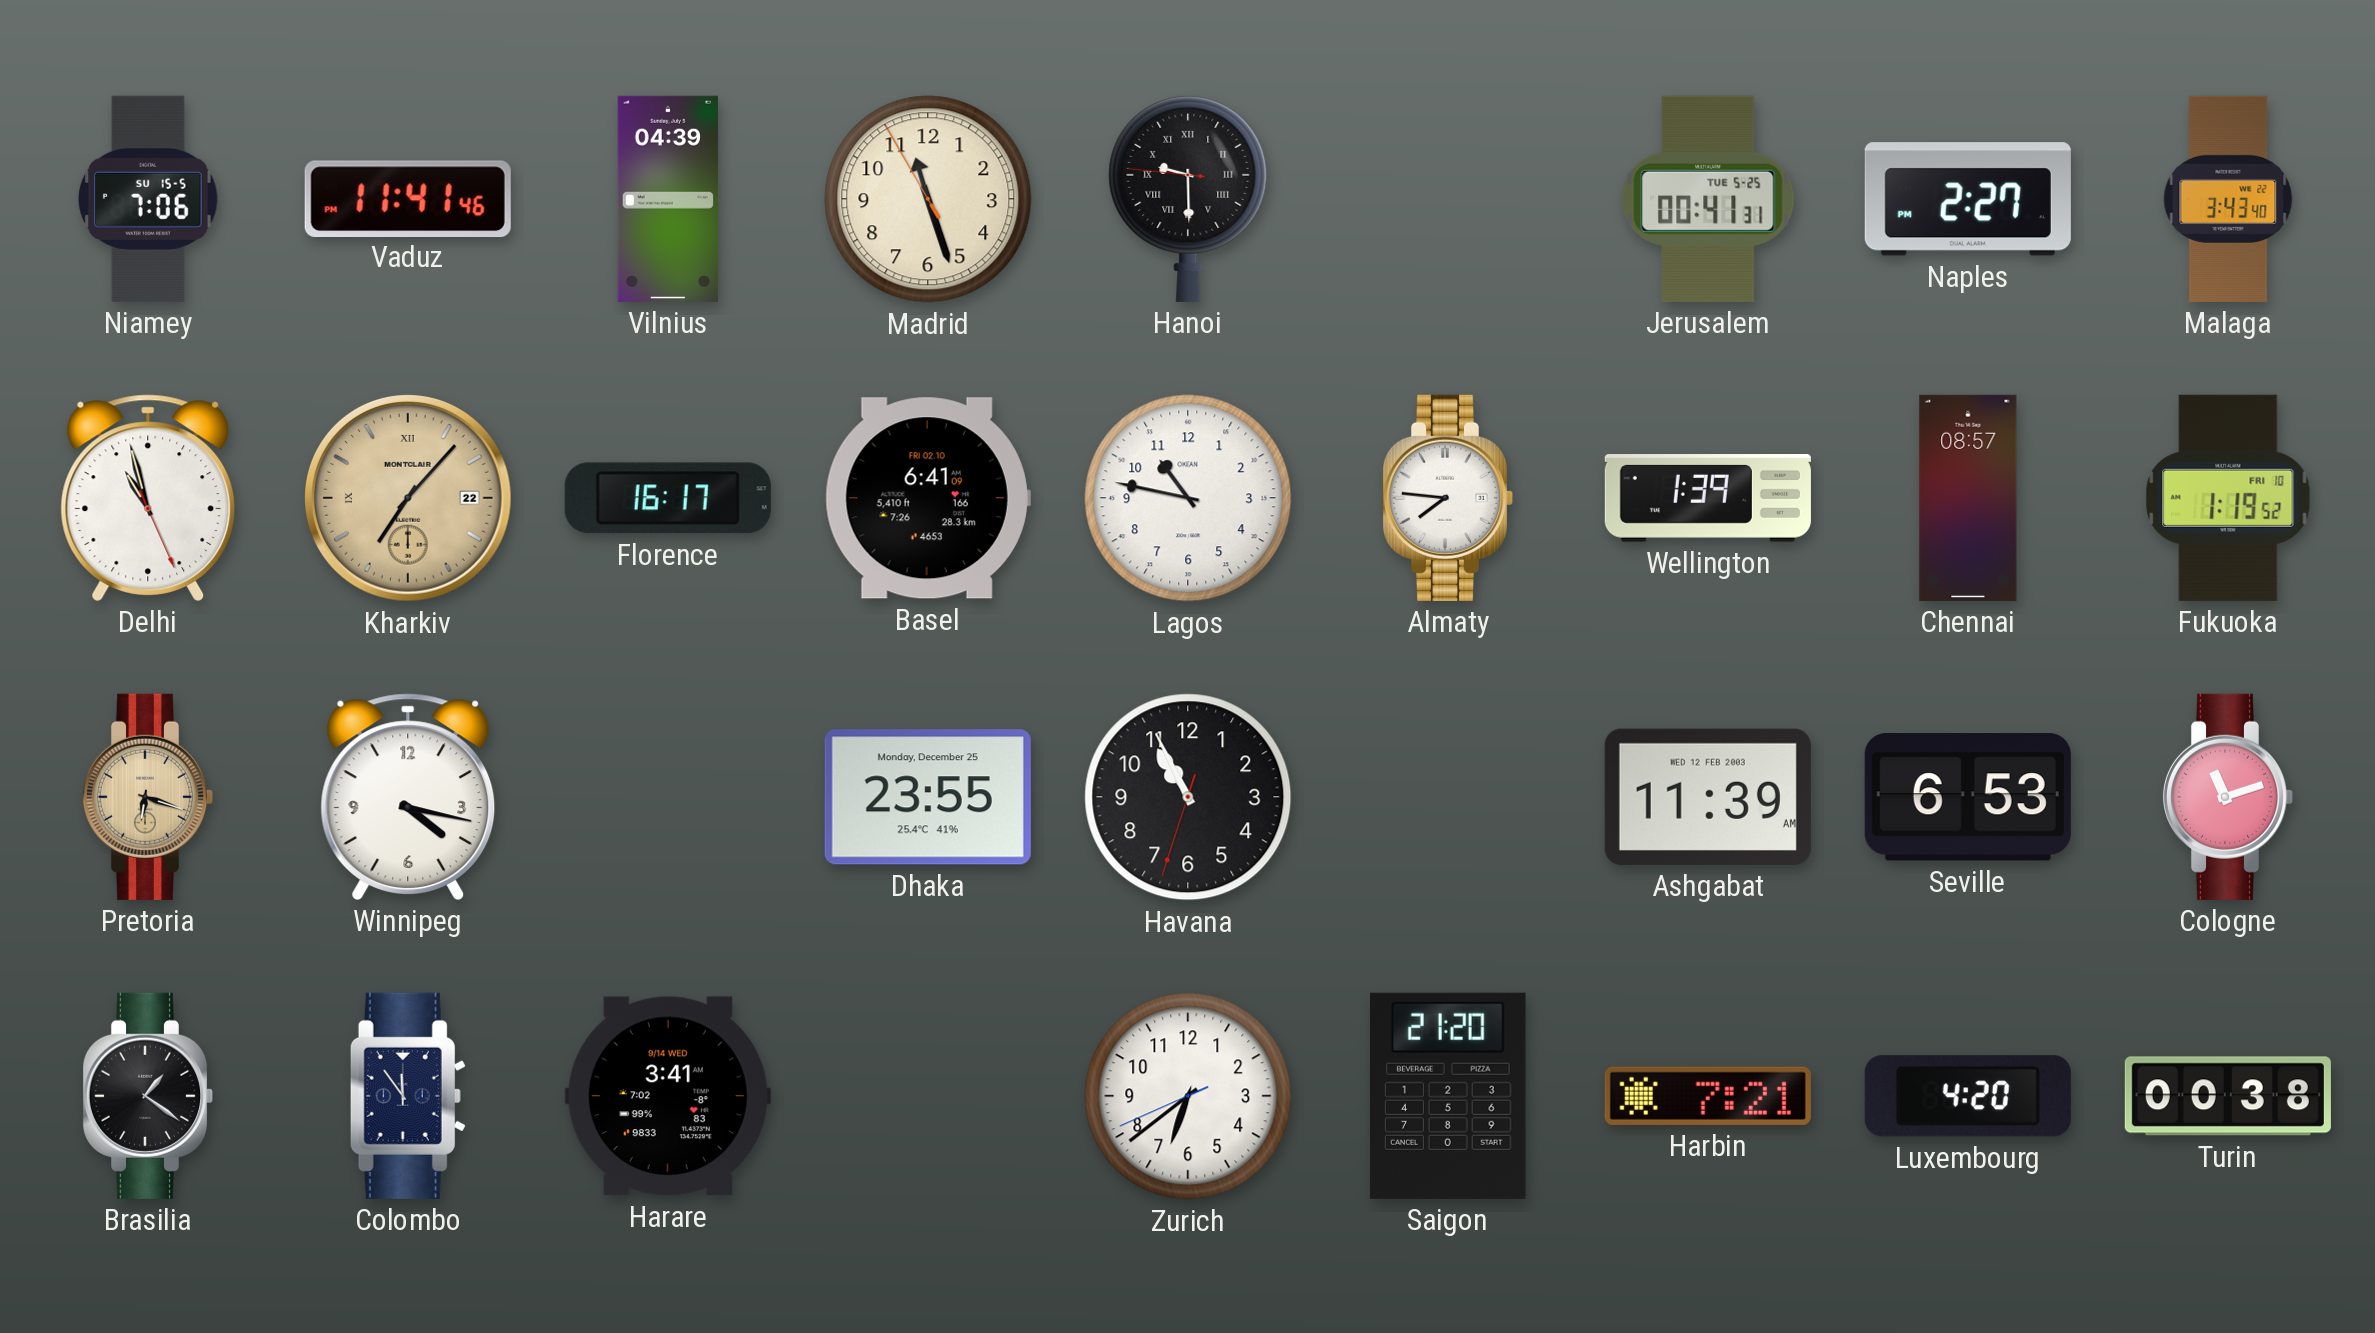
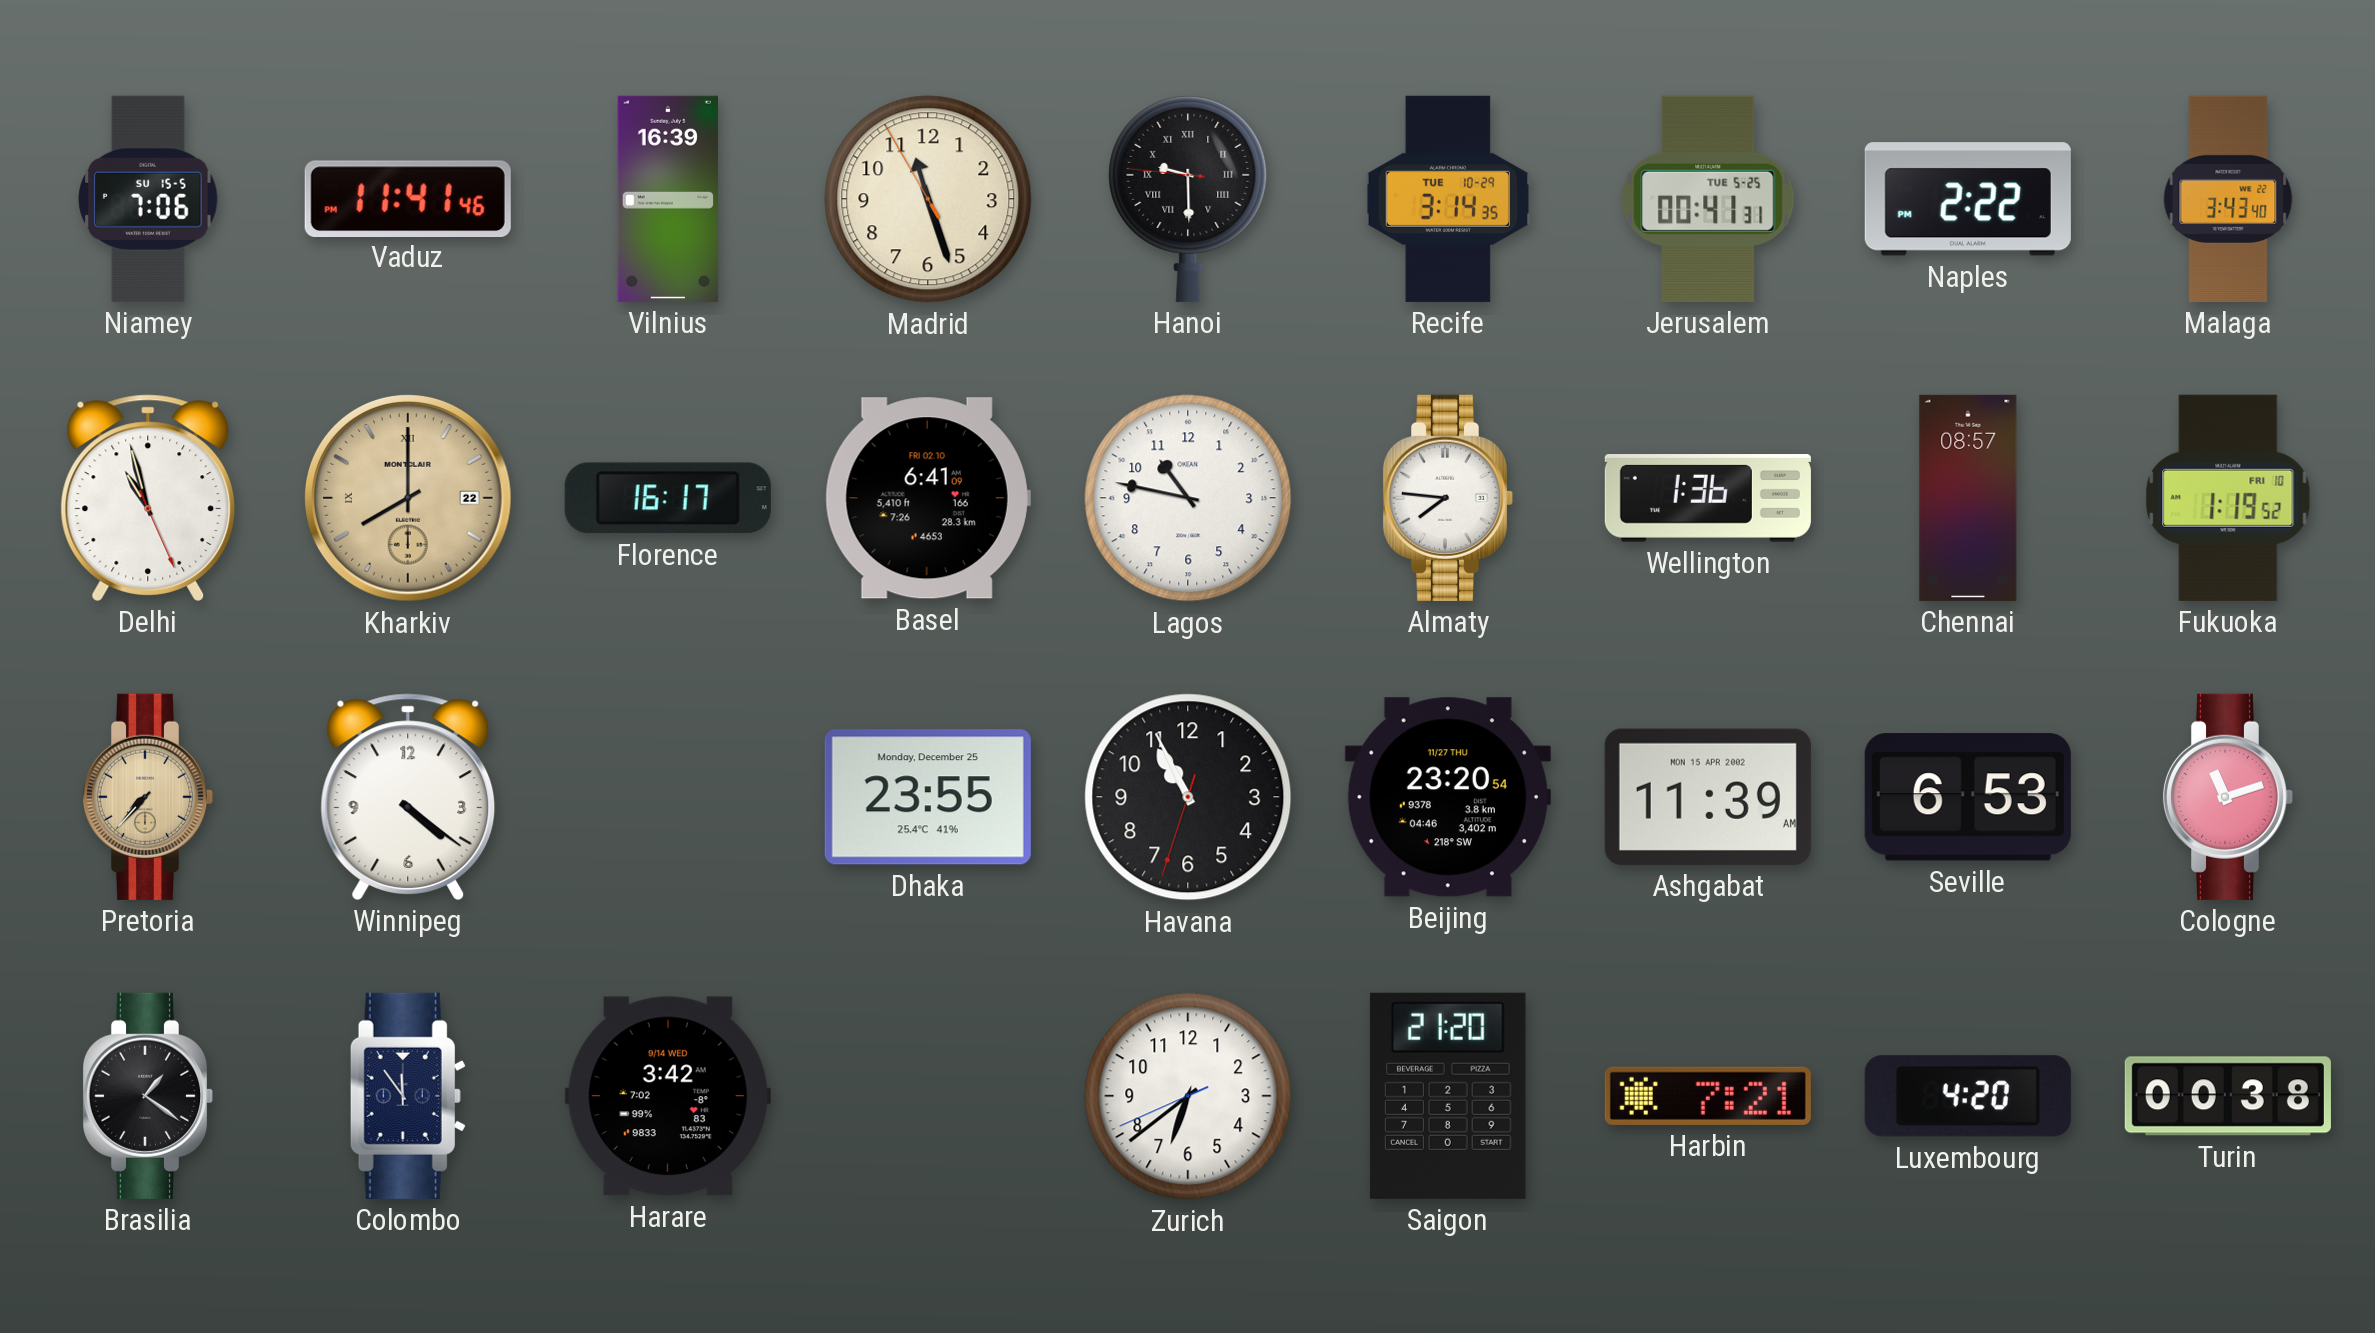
Vilnius: 04:39 -> 16:39 (668, 199)
Recife: none -> 3:14 (1448, 199)
Naples: 2:27 -> 2:22 (1968, 199)
Kharkiv: 7:07 -> 8:00 (408, 498)
Wellington: 1:39 -> 1:36 (1708, 498)
Pretoria: 6:18 -> 7:37 (148, 797)
Winnipeg: 4:17 -> 4:21 (408, 797)
Beijing: none -> 23:20 (1448, 797)
Ashgabat date: WED 12 FEB 2003 -> MON 15 APR 2002 (1708, 797)
Harare: 3:41 -> 3:42 (668, 1096)
